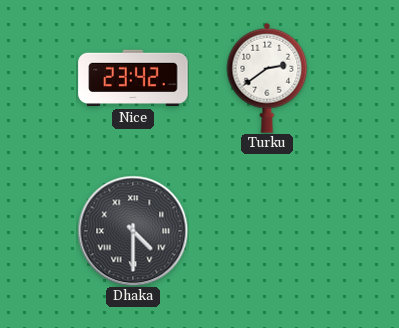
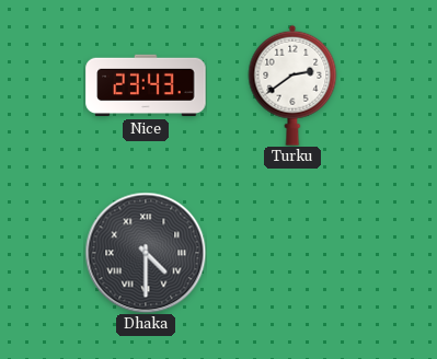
Nice: 23:42 -> 23:43 (146, 85)
